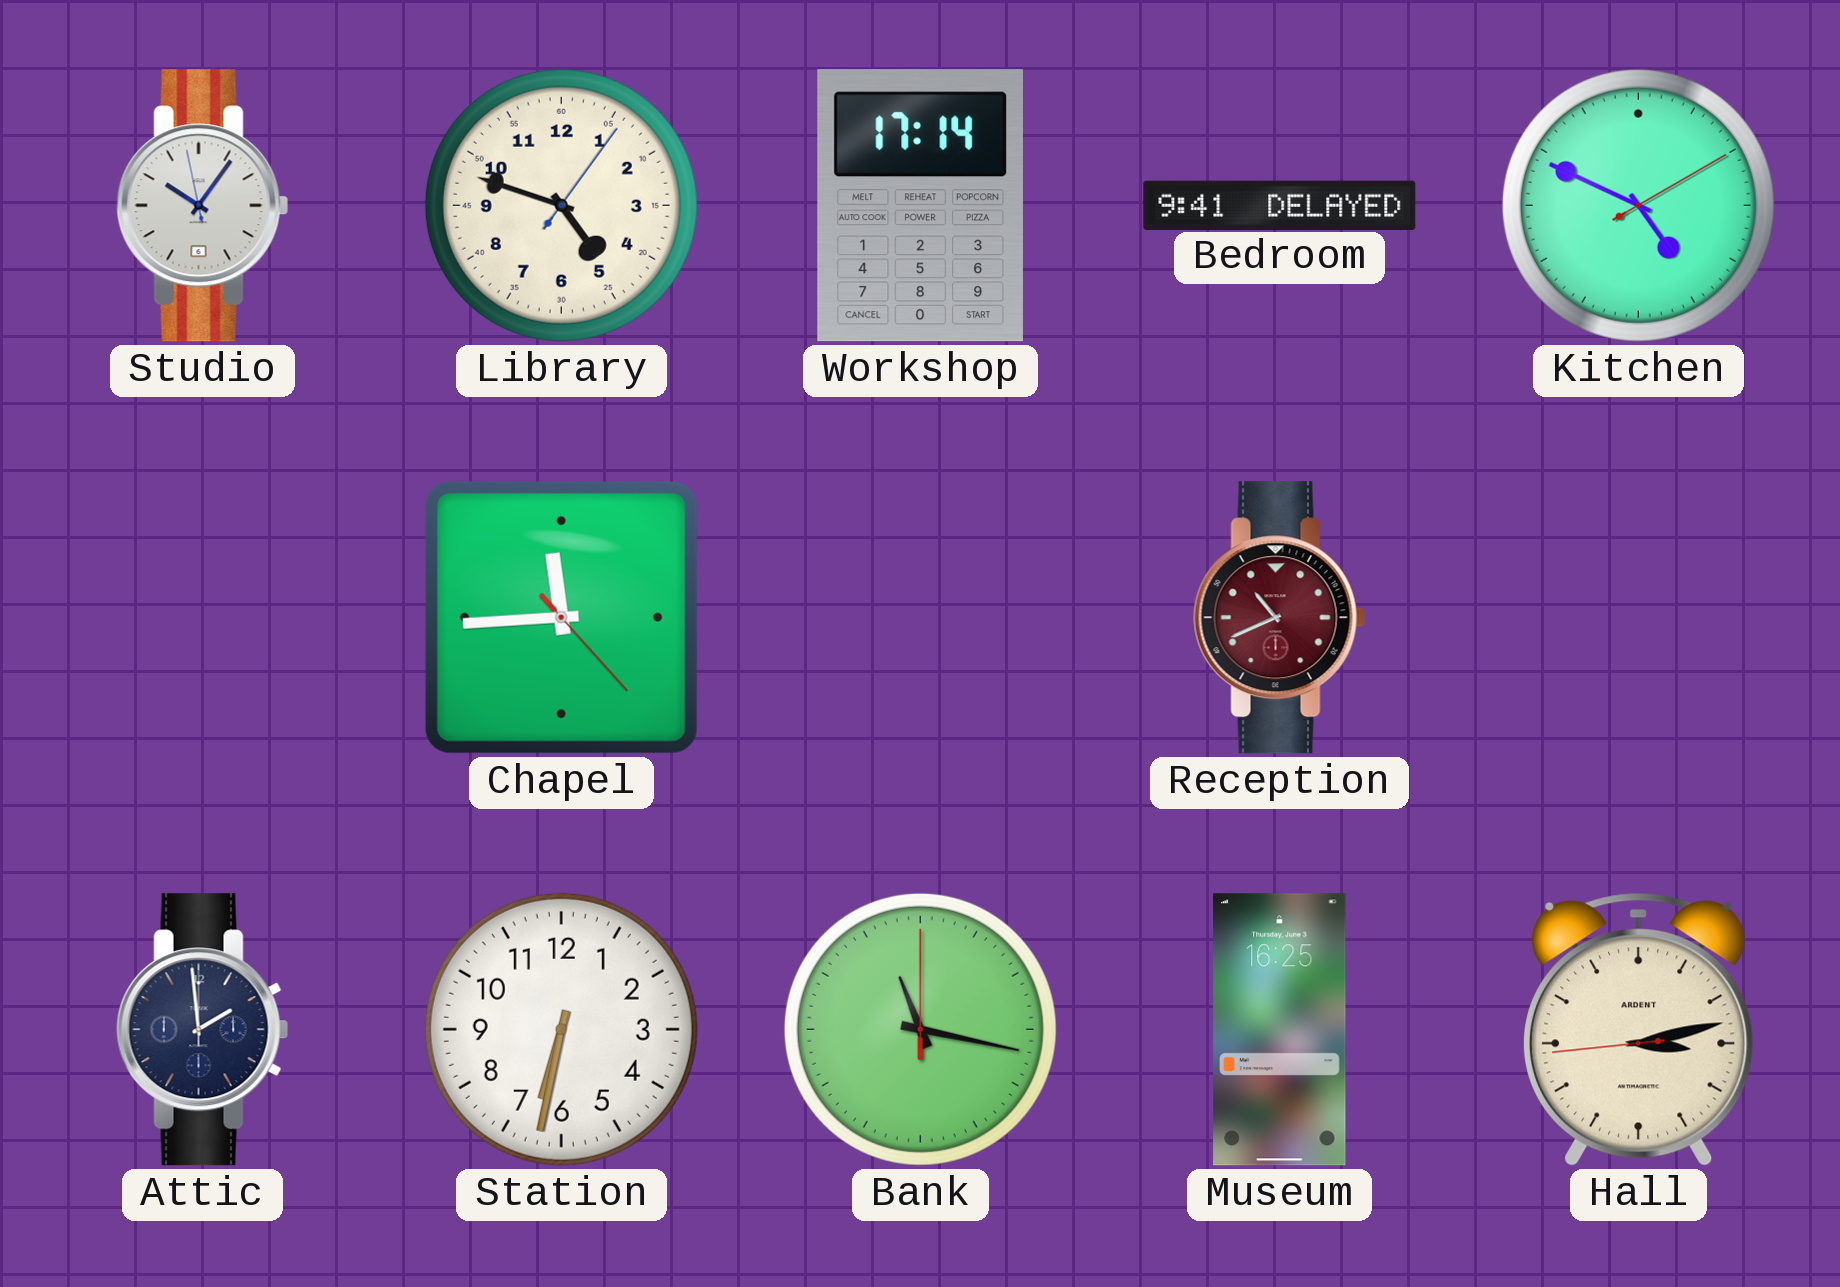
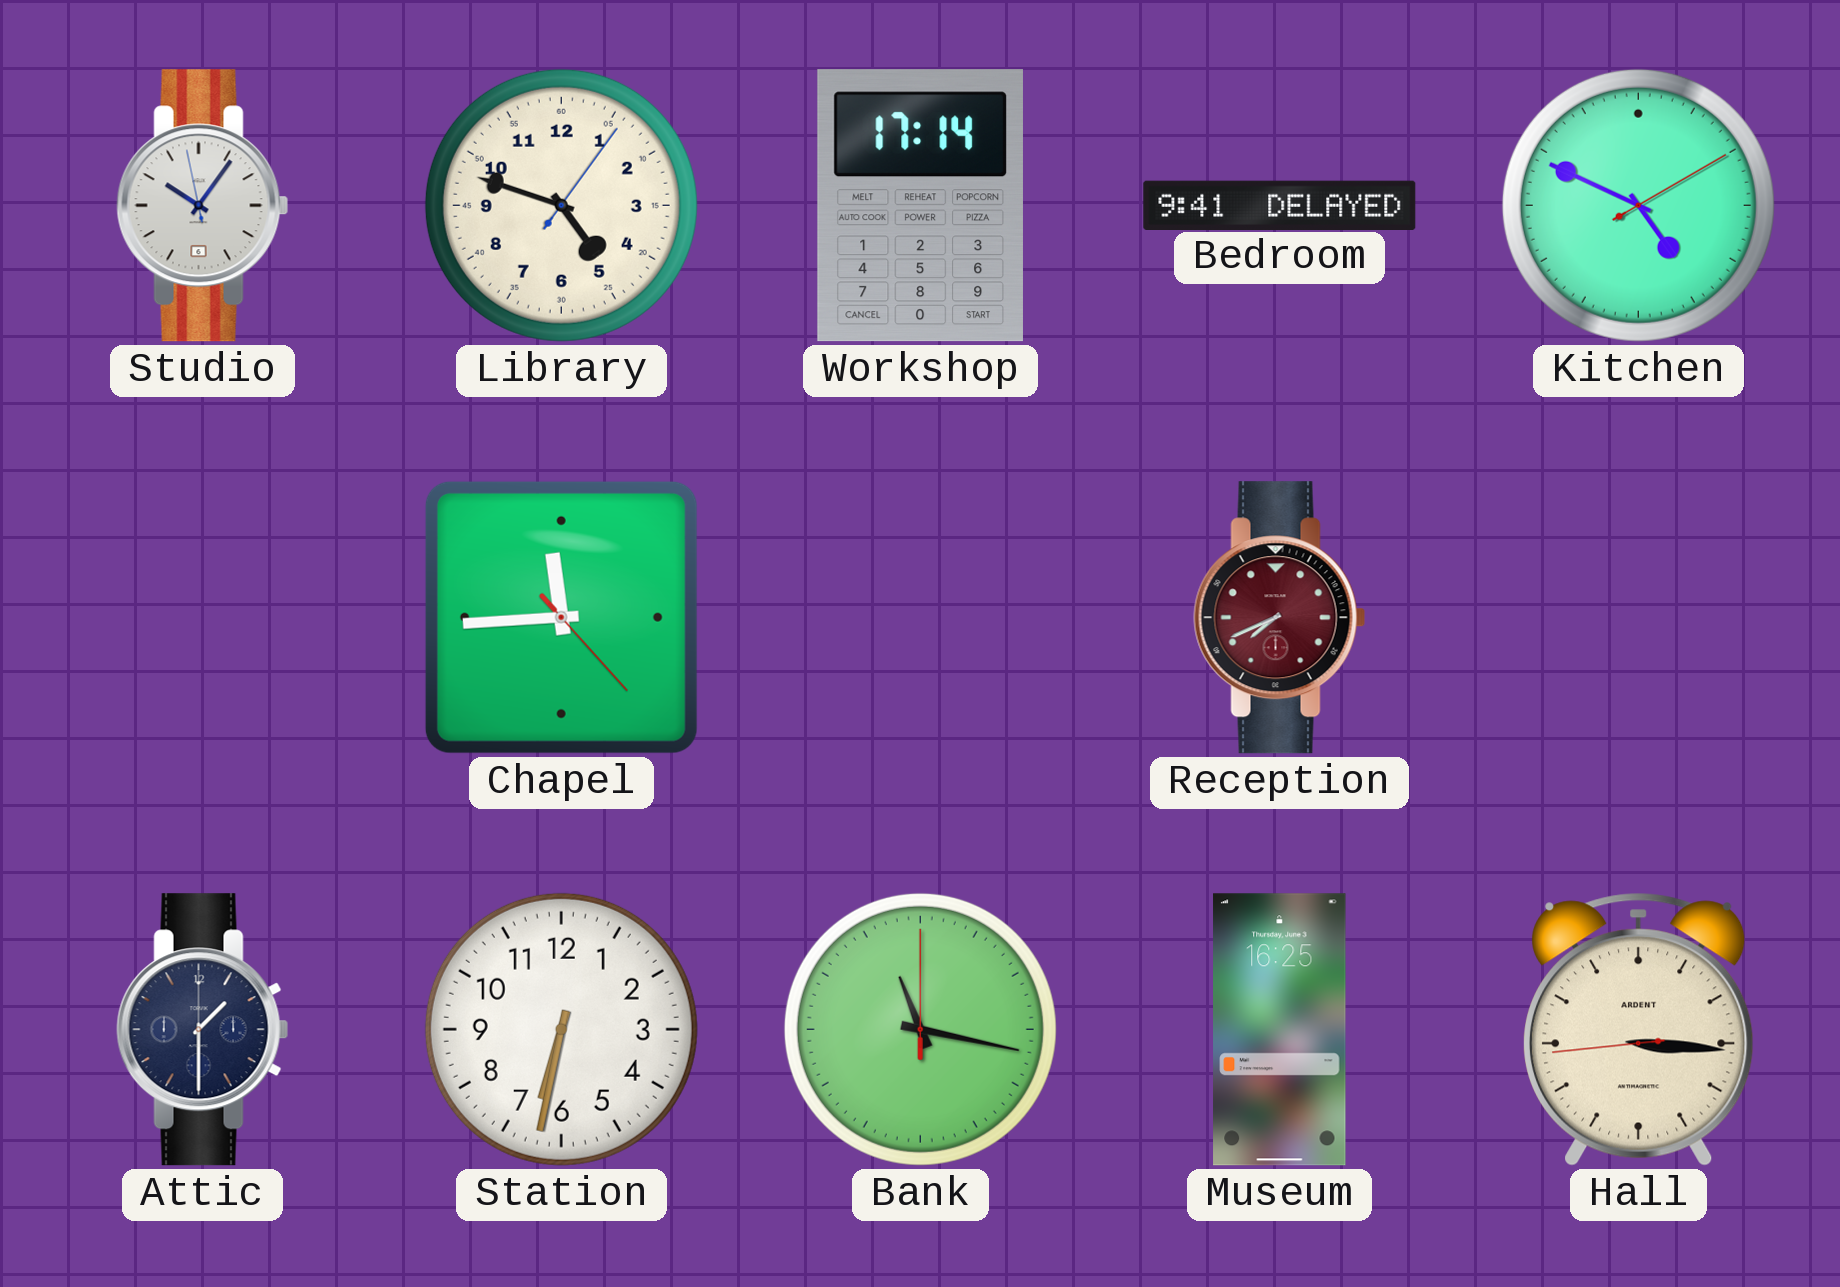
Reception: 10:41 -> 7:41 (1280, 618)
Attic: 1:59 -> 1:30 (203, 1030)
Hall: 3:12 -> 3:15 (1639, 1029)
